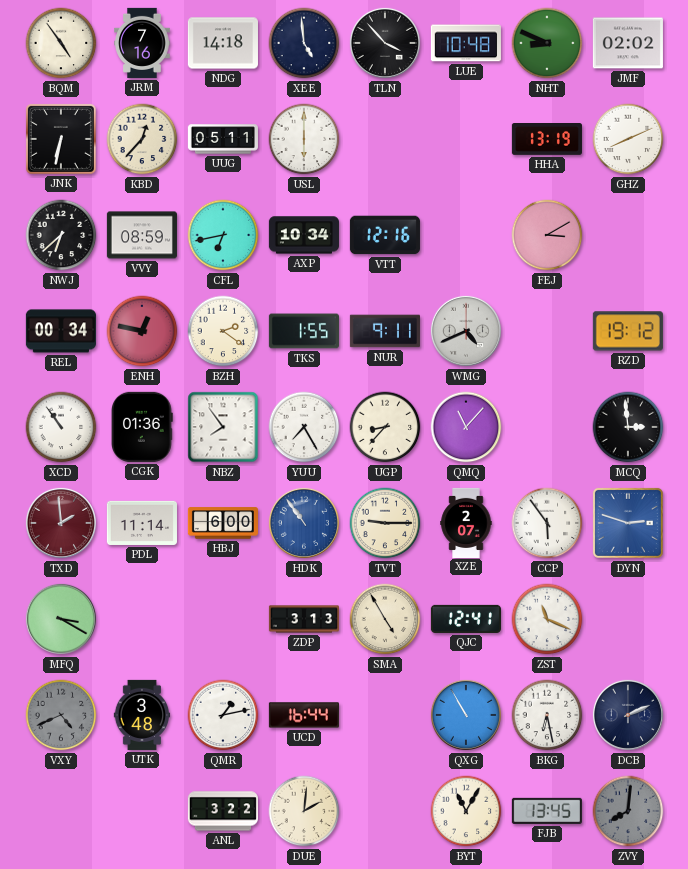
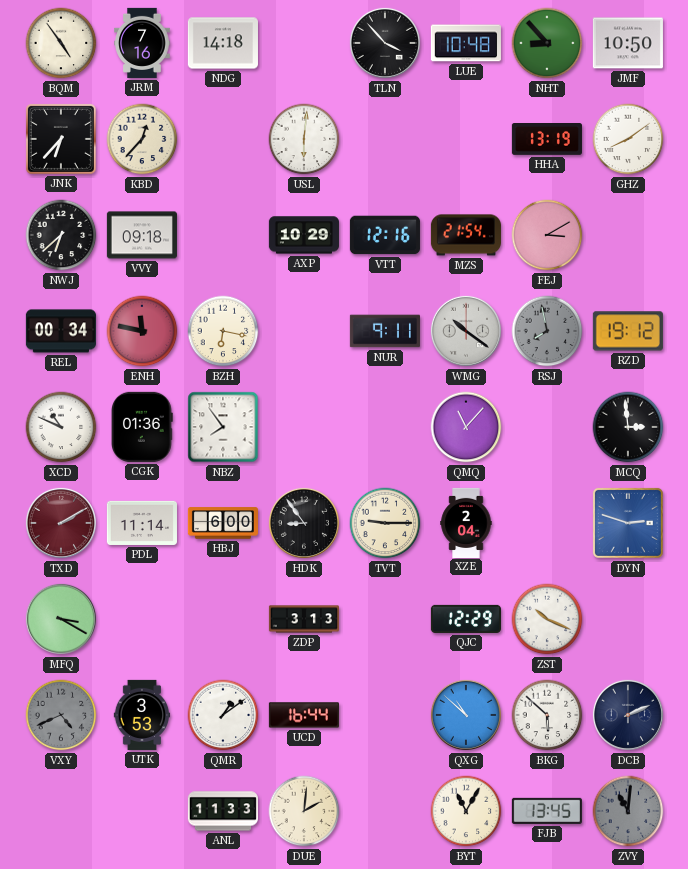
XEE: 4:59 -> none (304, 43)
NHT: 8:49 -> 8:53 (547, 43)
JMF: 02:02 -> 10:50 (628, 43)
JNK: 6:32 -> 6:37 (61, 139)
UUG: 05:11 -> none (223, 139)
USL: 6:00 -> 6:01 (304, 139)
GHZ: 8:11 -> 8:09 (628, 139)
VVY: 08:59 -> 09:18 (142, 235)
CFL: 6:43 -> none (223, 235)
AXP: 10:34 -> 10:29 (304, 235)
MZS: none -> 21:54 (466, 235)
ENH: 12:47 -> 11:47 (142, 331)
BZH: 2:21 -> 6:17 (223, 331)
TKS: 1:55 -> none (304, 331)
WMG: 4:41 -> 10:21 (466, 331)
RSJ: none -> 7:58 (547, 331)
XCD: 10:54 -> 10:49 (61, 427)
YUU: 7:25 -> none (304, 427)
UGP: 8:37 -> none (385, 427)
TXD: 1:59 -> 2:10 (61, 523)
HDK: 10:54 -> 8:54 (304, 523)
HDK dial: blue -> black (304, 523)
XZE: 2:07 -> 2:04 (466, 522)
CCP: 5:54 -> none (547, 523)
SMA: 4:55 -> none (385, 619)
QJC: 12:41 -> 12:29 (466, 619)
ZST: 11:19 -> 10:19 (547, 619)
UTK: 3:48 -> 3:53 (142, 715)
QMR: 1:13 -> 1:09 (223, 715)
QXG: 10:55 -> 10:52 (466, 715)
BKG: 6:28 -> 5:52 (547, 715)
ANL: 3:22 -> 11:33 (223, 811)
ZVY: 8:01 -> 11:01 (628, 811)
